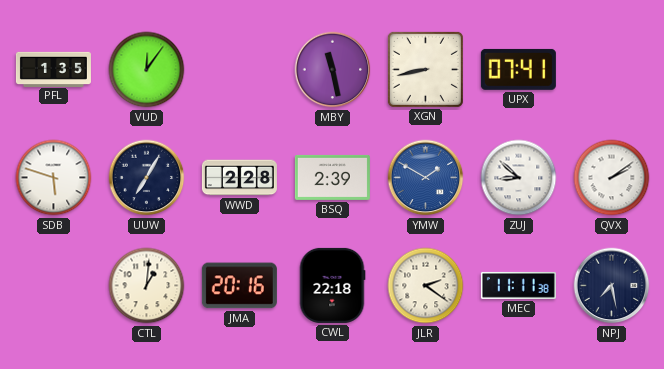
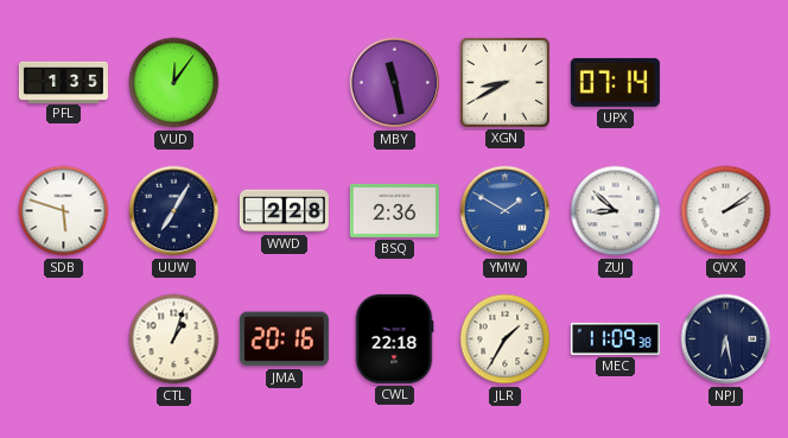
XGN: 8:43 -> 8:40 (504, 82)
UPX: 07:41 -> 07:14 (615, 82)
BSQ: 2:39 -> 2:36 (394, 210)
CTL: 1:01 -> 1:03 (174, 339)
JLR: 2:21 -> 1:35 (506, 339)
MEC: 11:11 -> 11:09 (615, 338)
NPJ: 7:28 -> 6:28 (726, 339)
